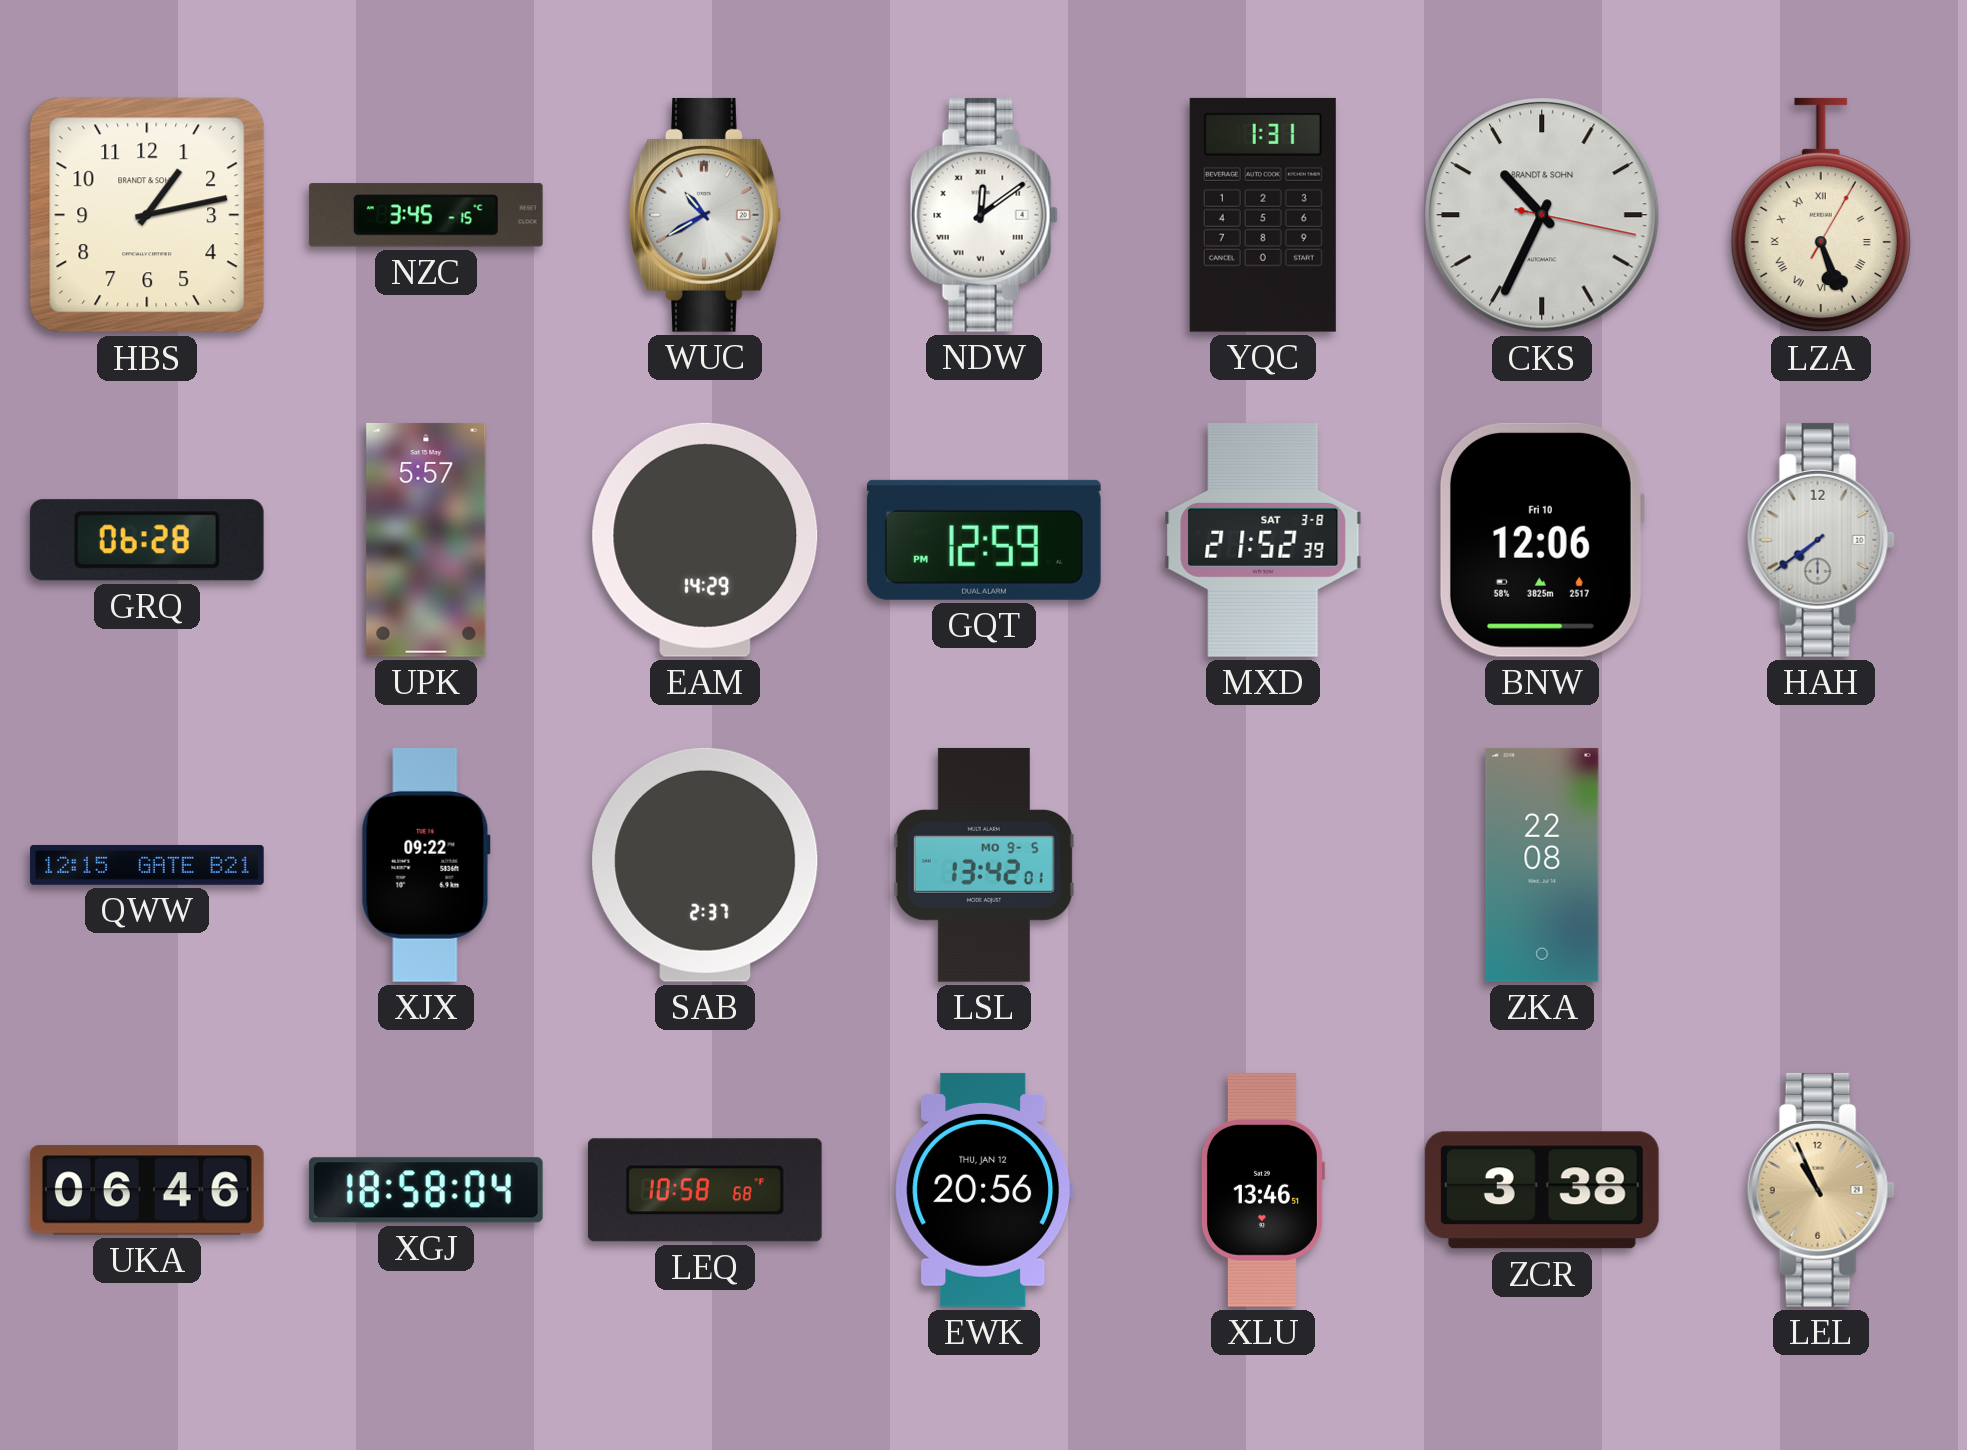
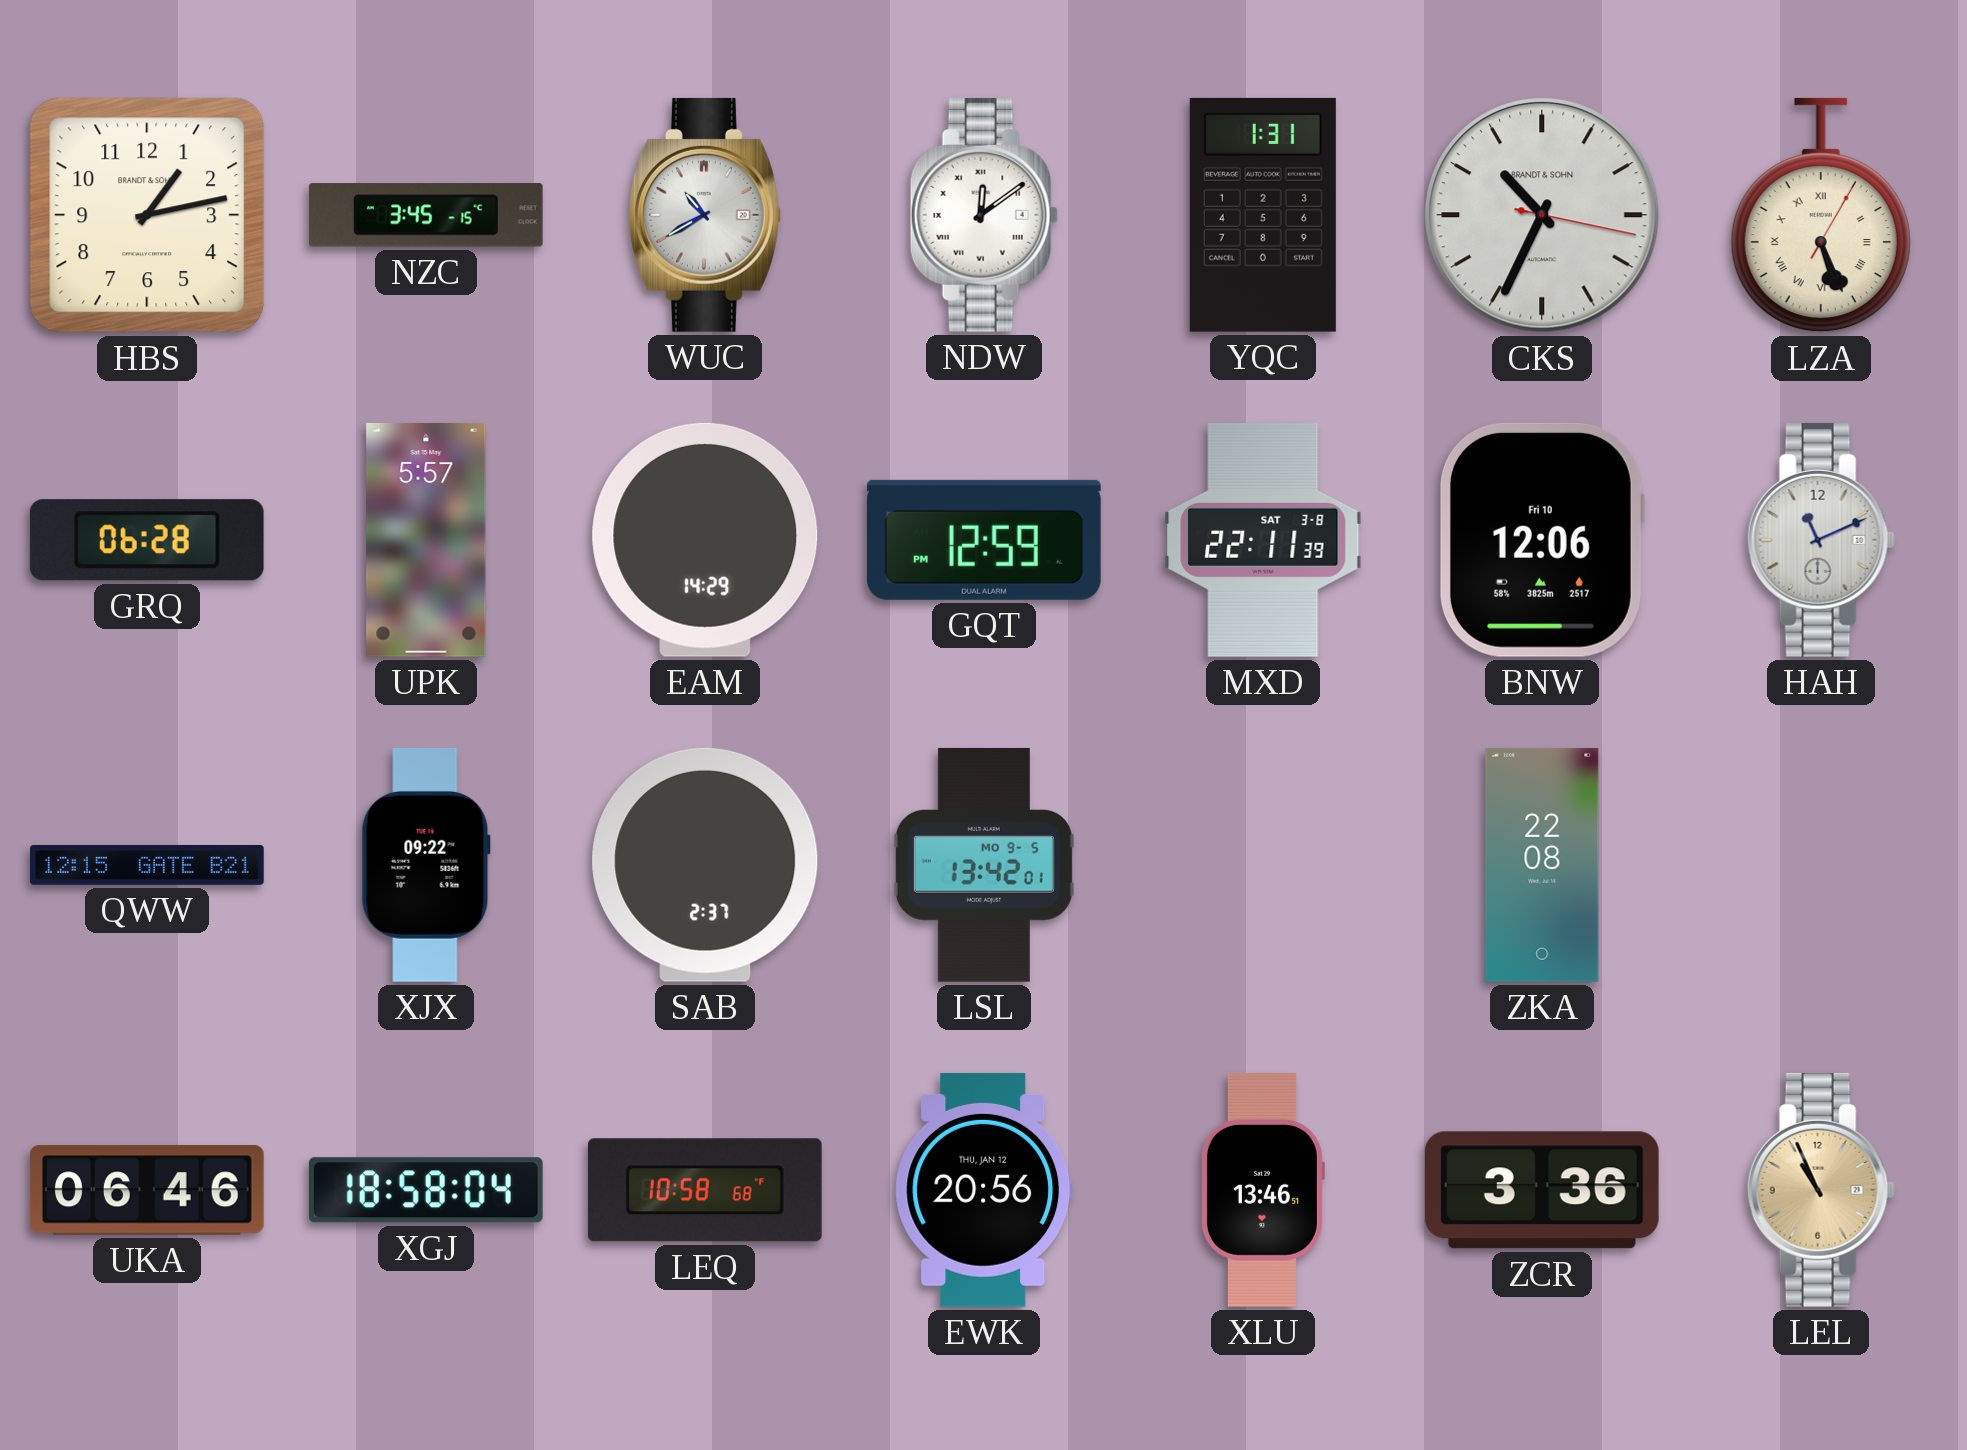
MXD: 21:52 -> 22:11 (1263, 540)
HAH: 7:39 -> 11:11 (1821, 540)
ZCR: 3:38 -> 3:36 (1542, 1190)
